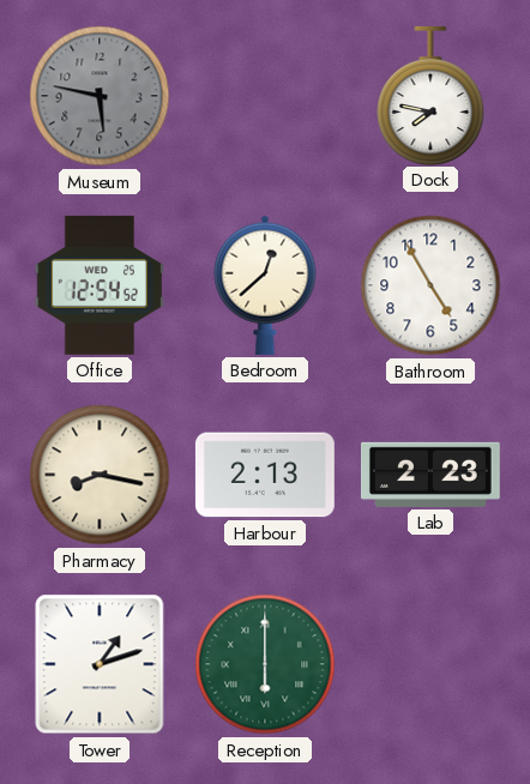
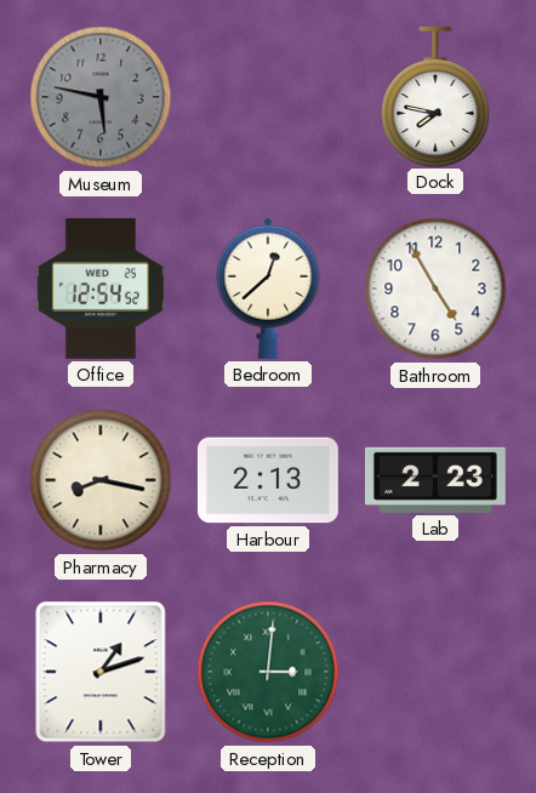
Reception: 6:00 -> 3:01 (268, 672)
